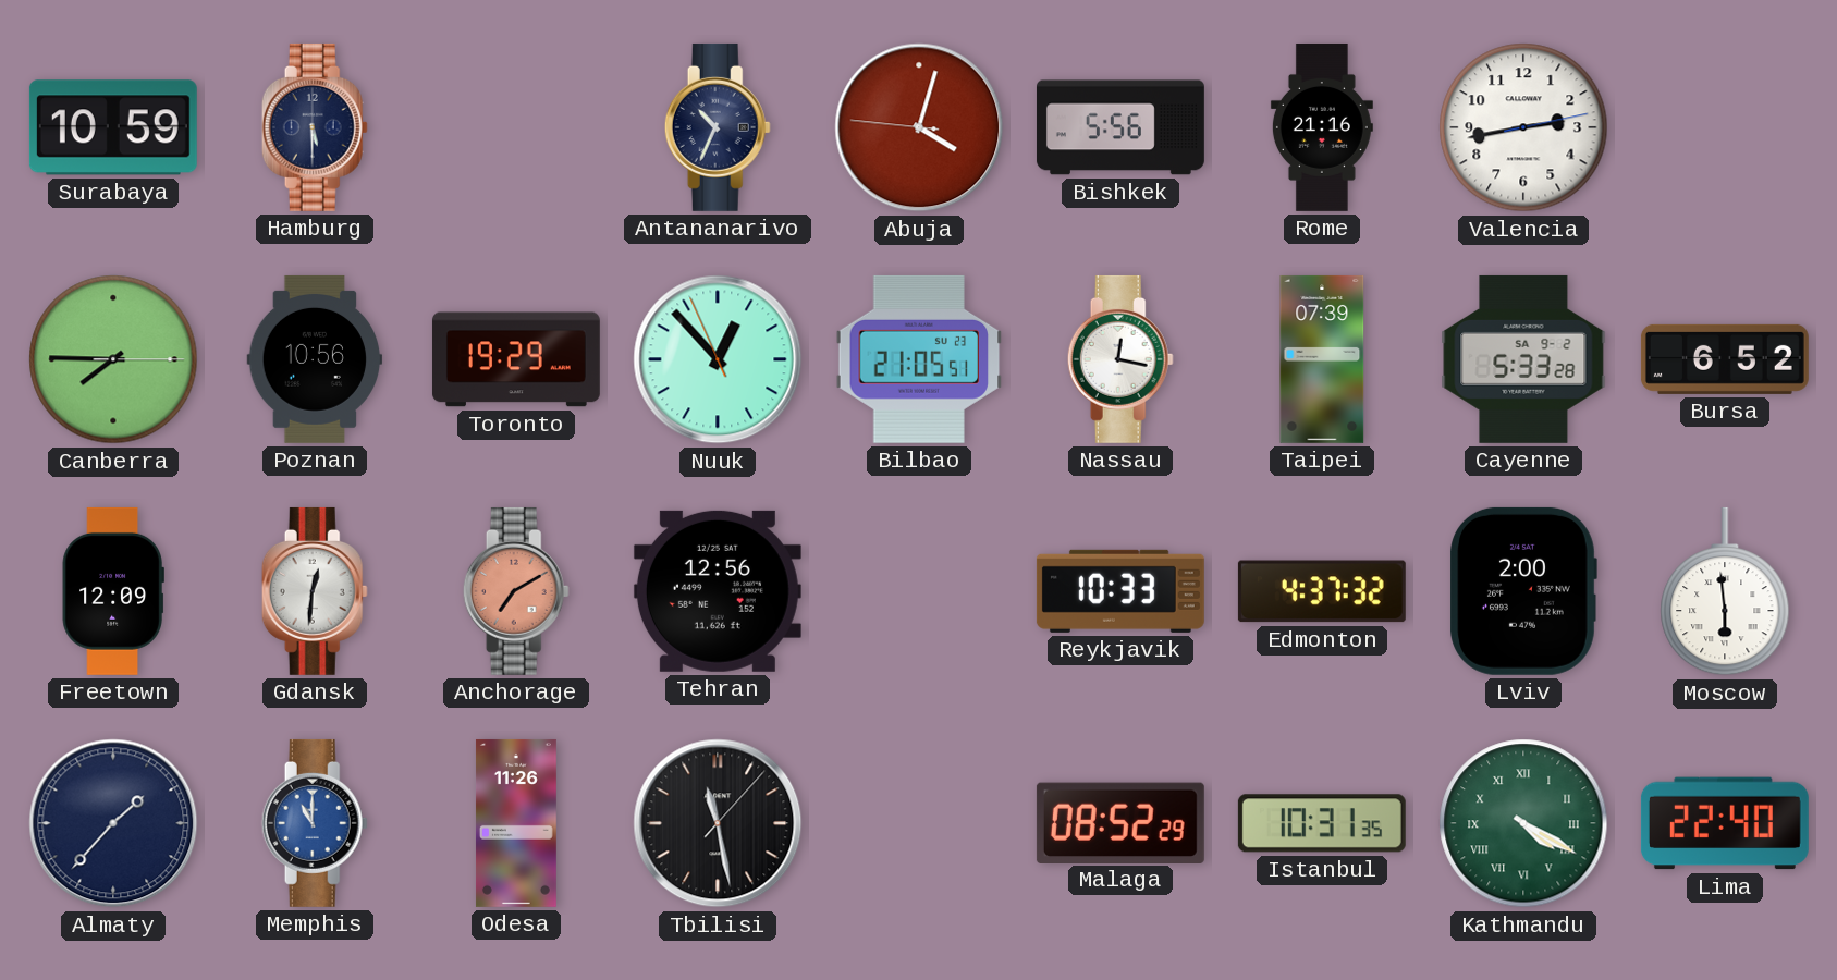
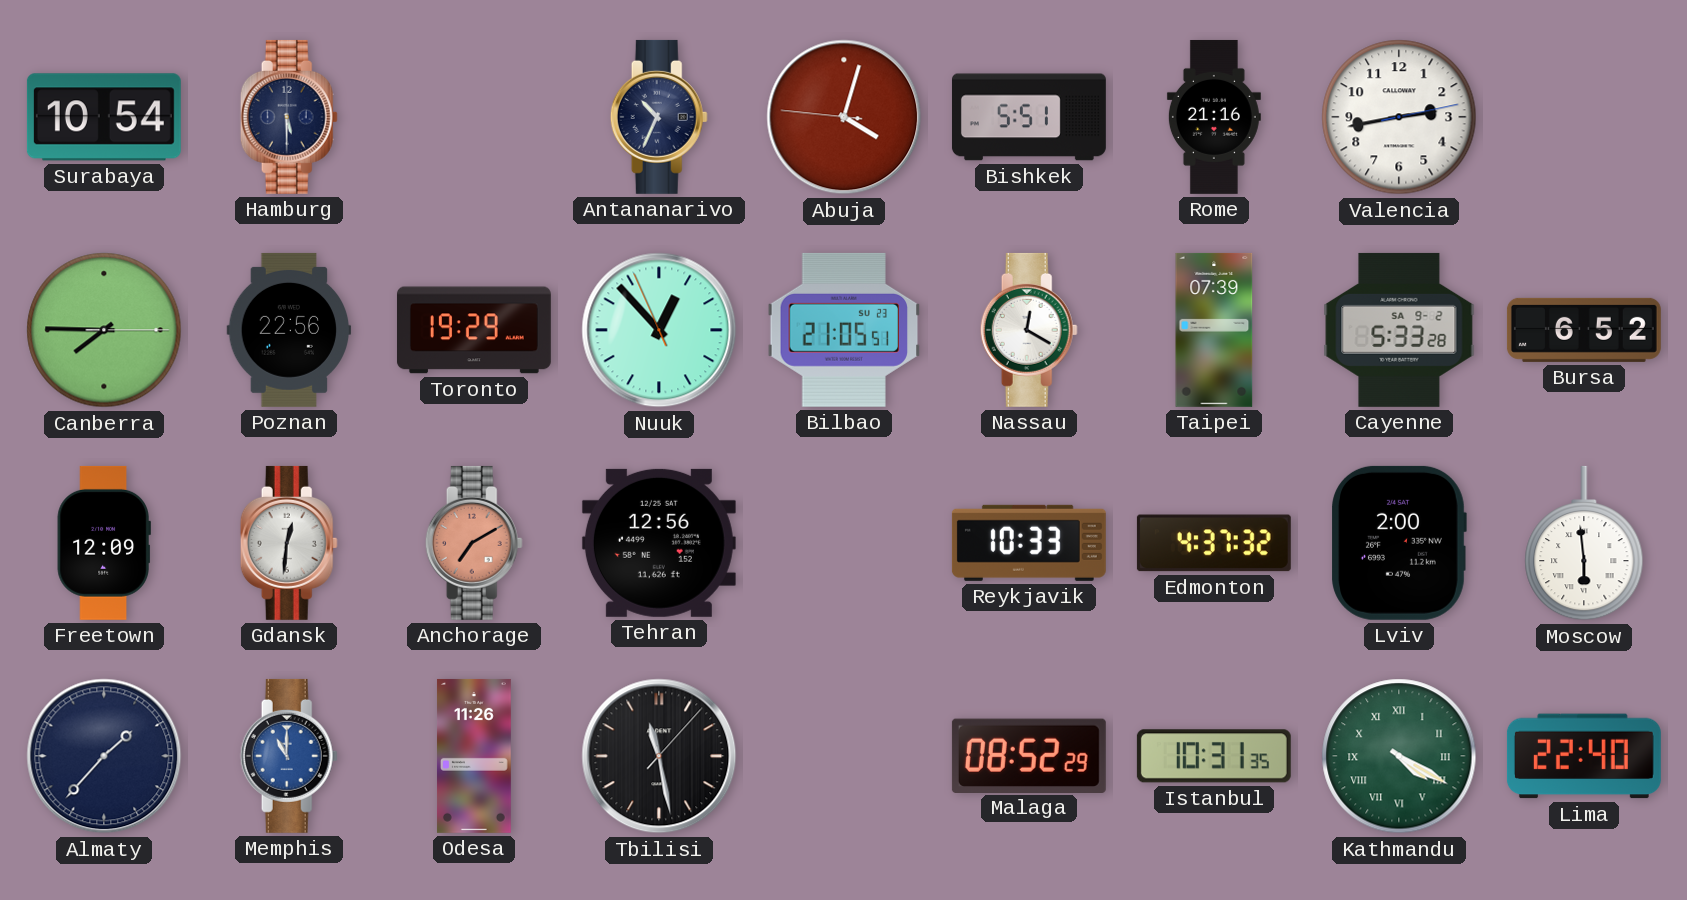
Surabaya: 10:59 -> 10:54 (104, 117)
Bishkek: 5:56 -> 5:51 (1029, 117)
Poznan: 10:56 -> 22:56 (289, 330)
Nassau: 12:17 -> 12:20 (1029, 330)
